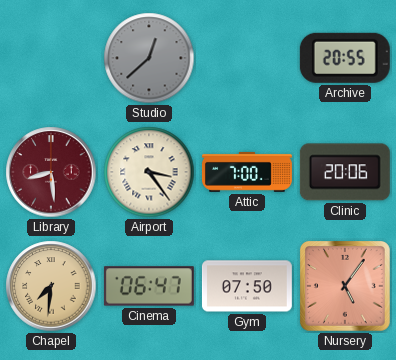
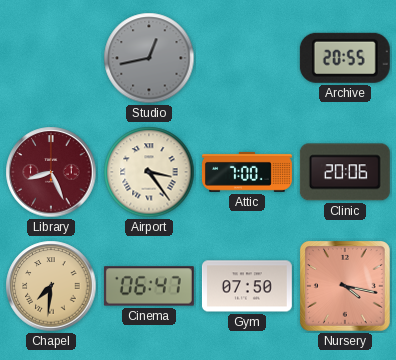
Studio: 12:38 -> 12:43 (149, 58)
Library: 8:29 -> 8:26 (51, 172)
Nursery: 5:06 -> 4:17 (345, 286)
